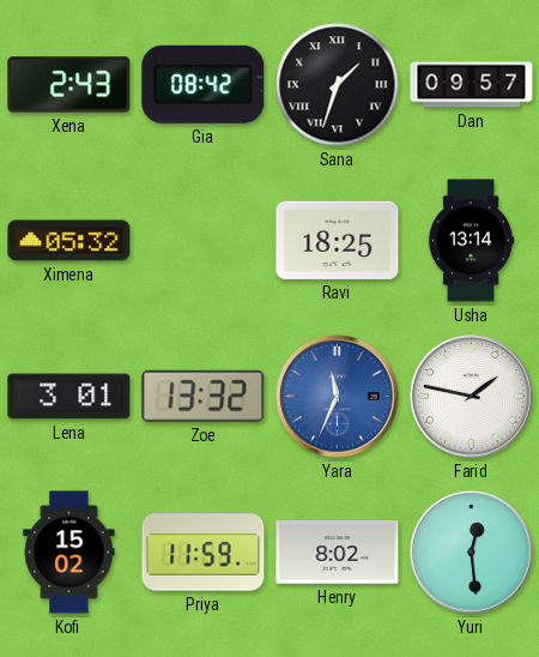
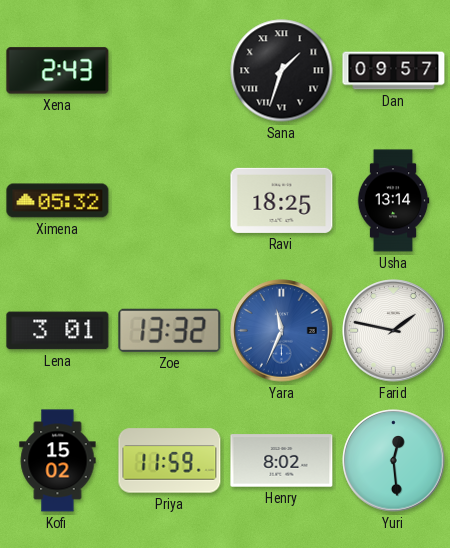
Gia: 08:42 -> none (204, 84)
